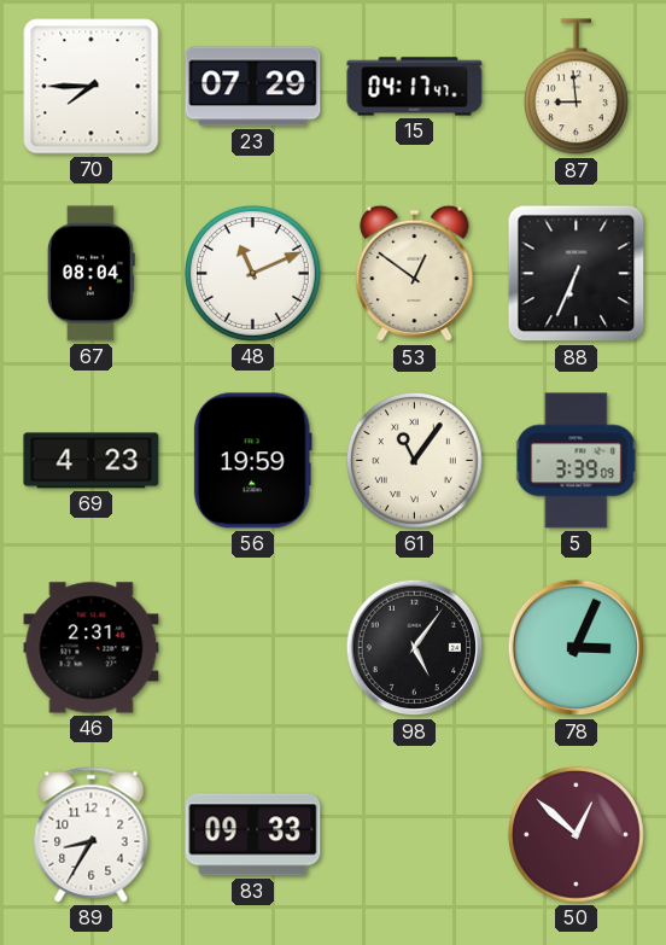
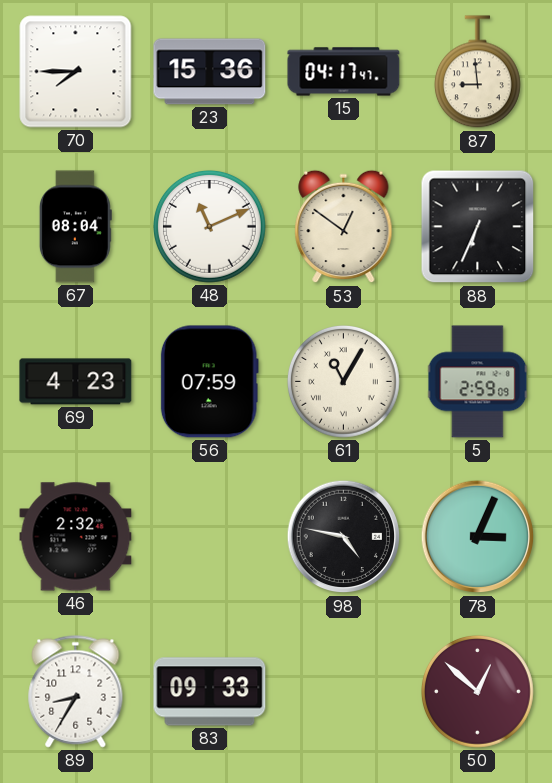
23: 07:29 -> 15:36 (210, 72)
56: 19:59 -> 07:59 (209, 382)
61: 11:06 -> 11:05 (344, 382)
5: 3:39 -> 2:59 (478, 382)
46: 2:31 -> 2:32 (76, 537)
98: 5:06 -> 4:47 (344, 537)
